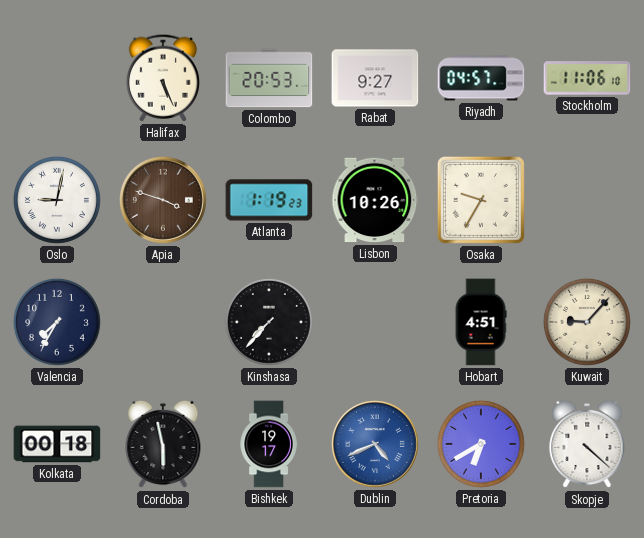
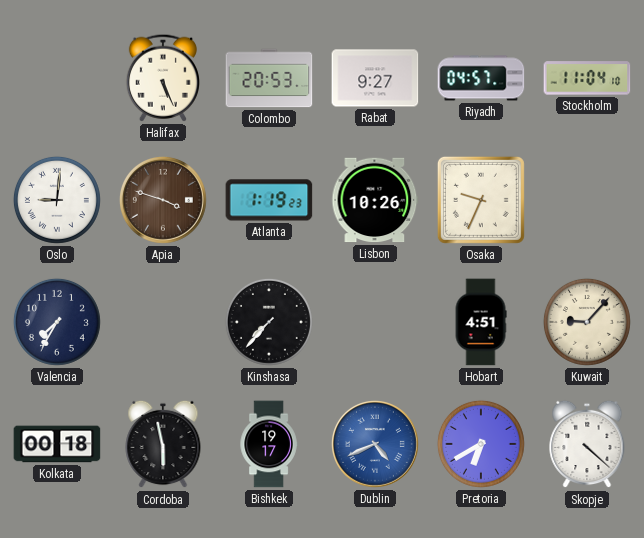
Stockholm: 11:06 -> 11:04 (587, 78)
Oslo: 9:02 -> 9:01 (57, 200)
Osaka: 9:35 -> 9:34 (481, 200)
